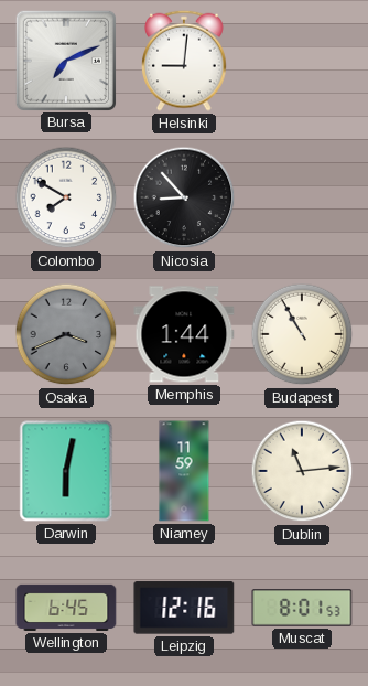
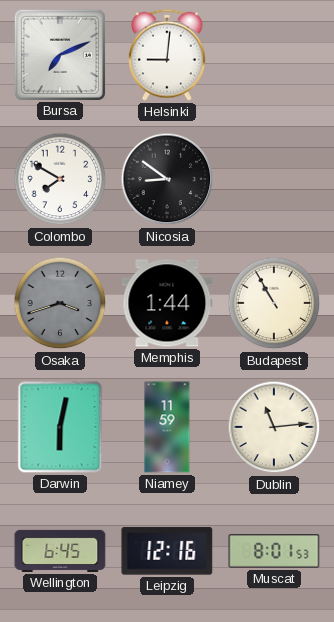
Nicosia: 8:53 -> 8:51 (167, 179)
Osaka: 3:41 -> 3:42 (60, 303)
